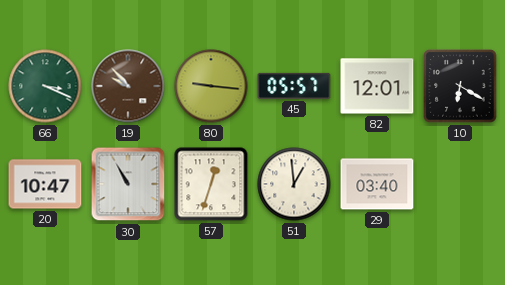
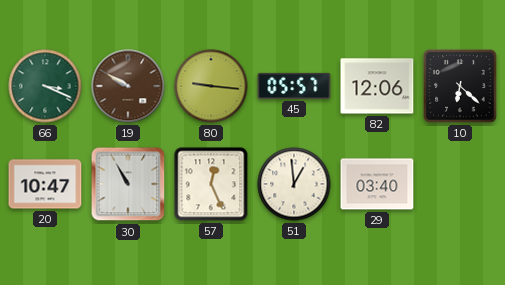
19: 9:53 -> 9:50 (128, 86)
82: 12:01 -> 12:06 (377, 86)
10: 6:20 -> 6:22 (460, 86)
57: 12:33 -> 12:26 (211, 184)
